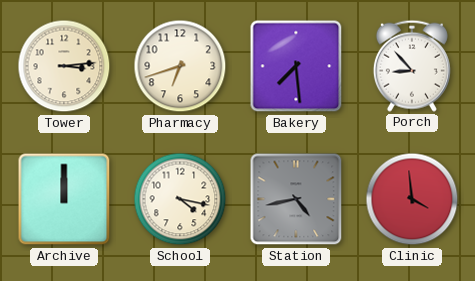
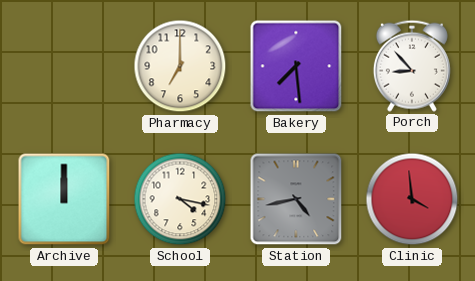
Tower: 3:14 -> none (64, 66)
Pharmacy: 6:42 -> 7:00 (180, 66)
